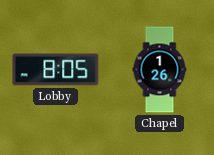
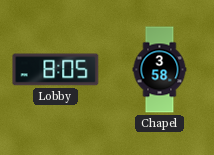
Chapel: 1:26 -> 3:58 (160, 70)
